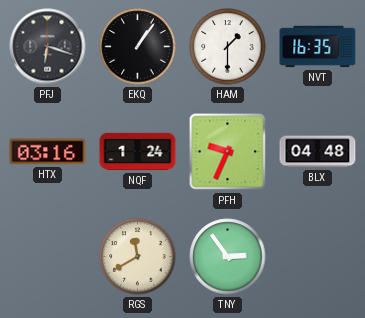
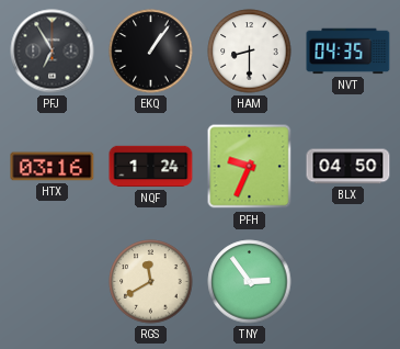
PFJ: 6:18 -> 6:55 (53, 52)
HAM: 1:30 -> 8:30 (250, 52)
NVT: 16:35 -> 04:35 (348, 52)
BLX: 04:48 -> 04:50 (348, 167)
